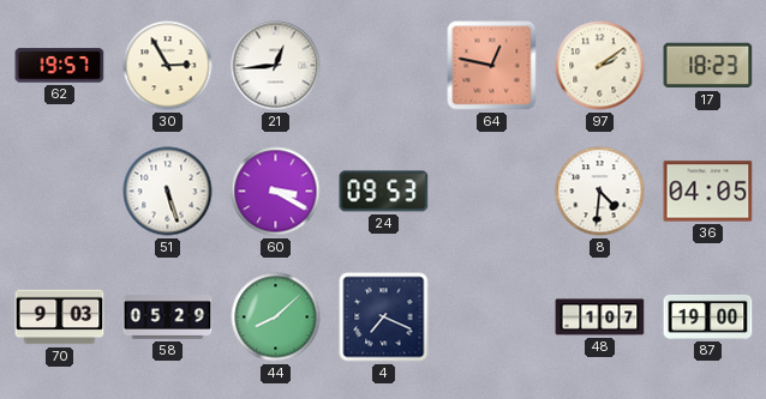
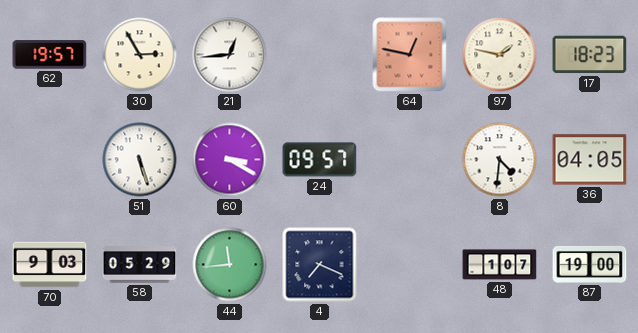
97: 2:09 -> 1:47 (500, 55)
24: 09:53 -> 09:57 (320, 160)
44: 8:08 -> 11:44 (230, 265)
